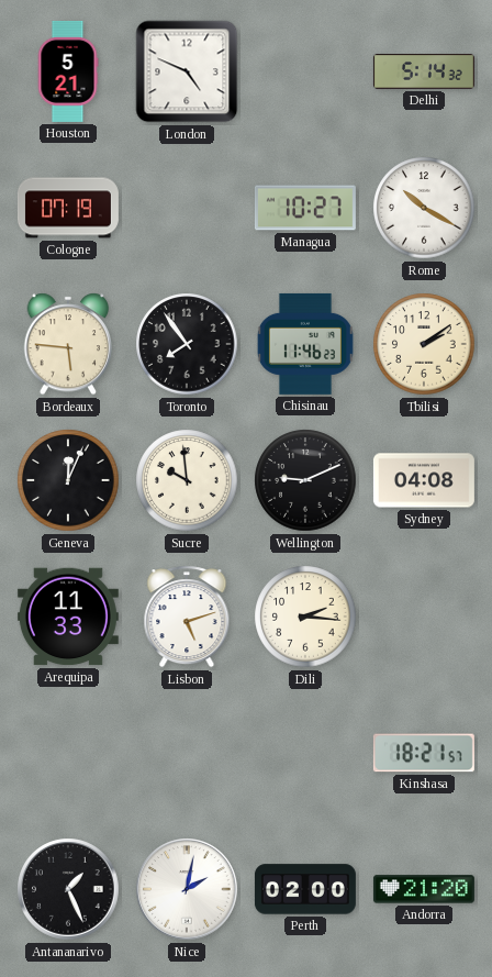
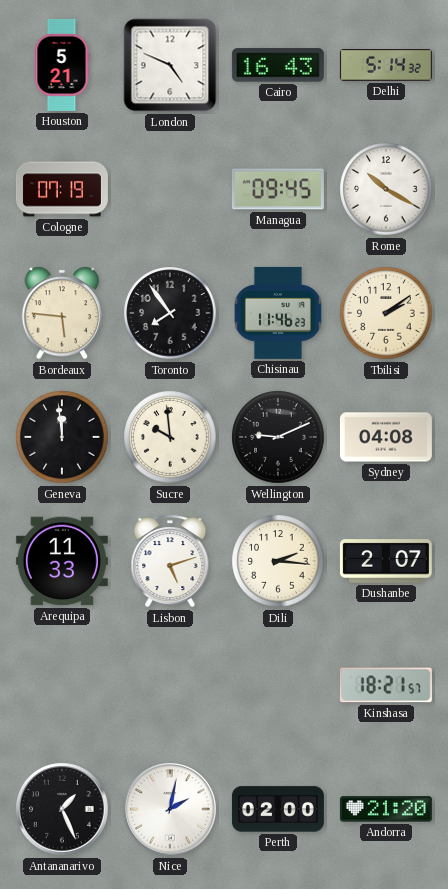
Cairo: none -> 16:43 (278, 65)
Managua: 10:27 -> 09:45 (278, 189)
Geneva: 12:04 -> 11:59 (62, 437)
Dushanbe: none -> 2:07 (386, 561)
